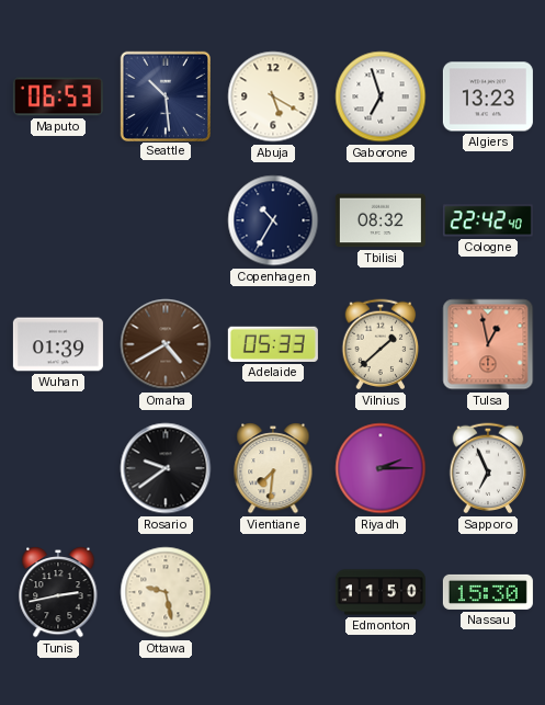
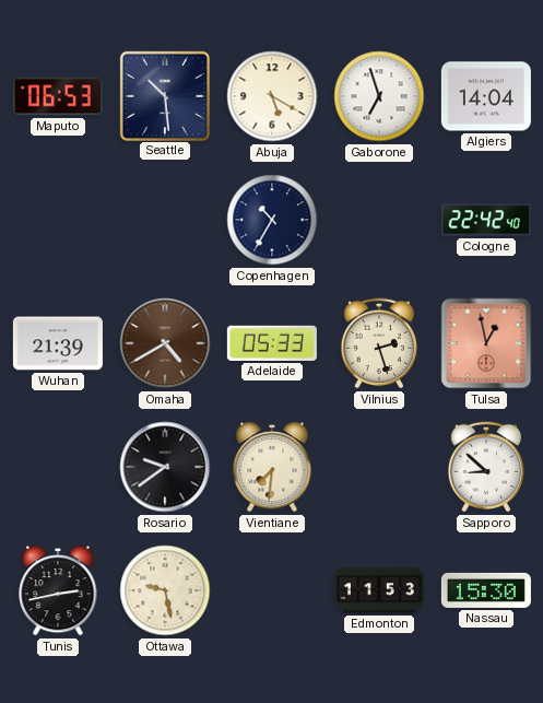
Algiers: 13:23 -> 14:04 (486, 96)
Tbilisi: 08:32 -> none (381, 220)
Wuhan: 01:39 -> 21:39 (58, 343)
Vilnius: 1:38 -> 2:27 (379, 343)
Riyadh: 2:15 -> none (381, 468)
Sapporo: 6:56 -> 8:52 (486, 467)
Edmonton: 11:50 -> 11:53 (379, 590)
